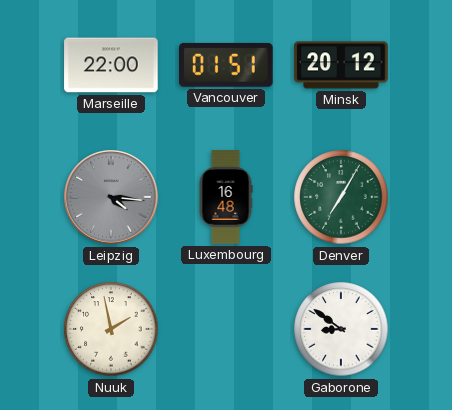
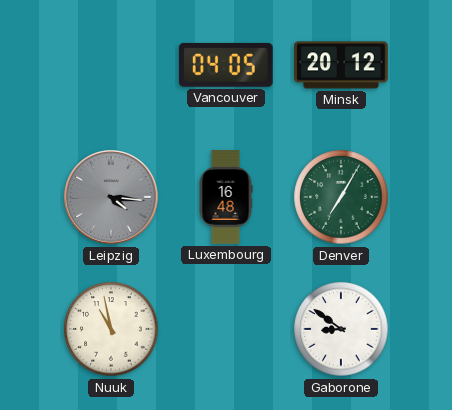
Marseille: 22:00 -> none (111, 65)
Vancouver: 01:51 -> 04:05 (227, 65)
Nuuk: 1:58 -> 10:58 (111, 329)
